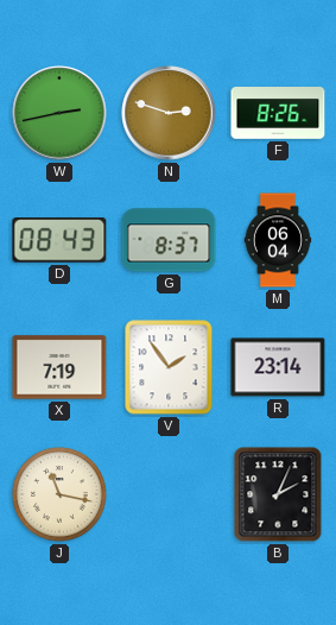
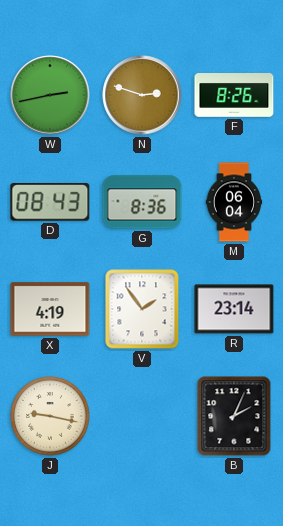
G: 8:37 -> 8:36 (142, 202)
X: 7:19 -> 4:19 (50, 309)
J: 11:17 -> 9:17 (50, 416)
